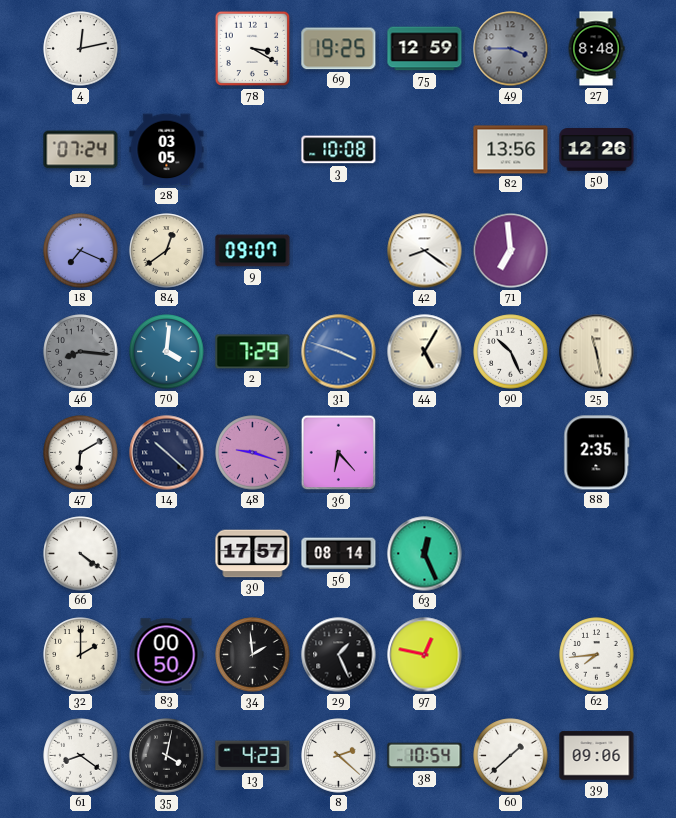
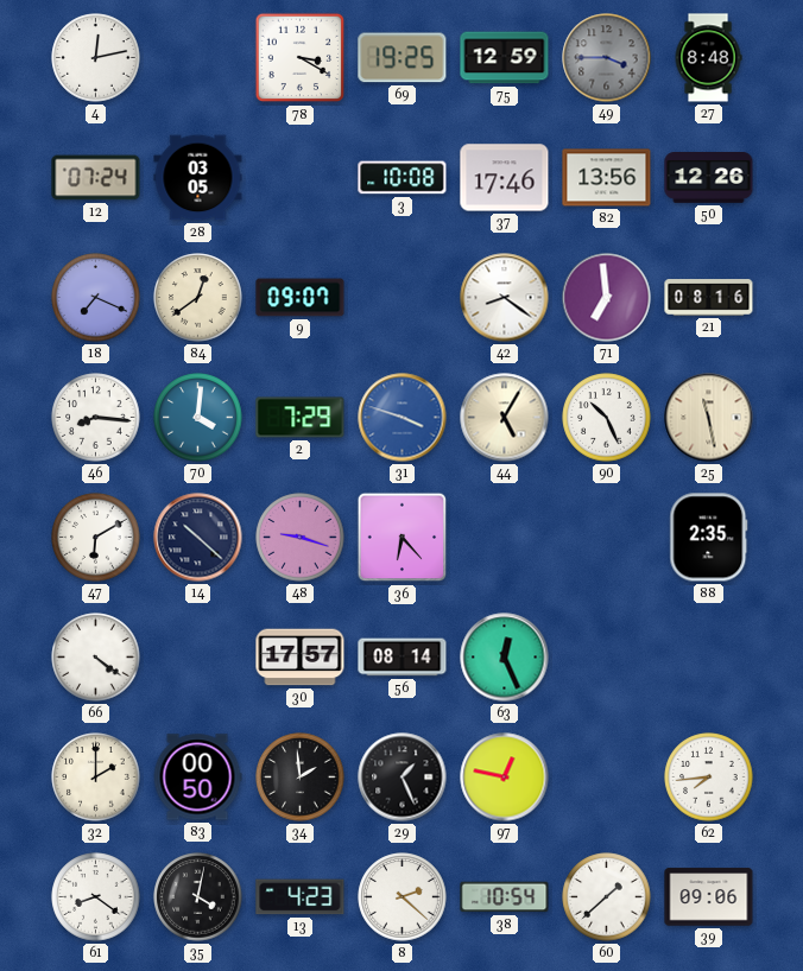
37: none -> 17:46 (505, 178)
21: none -> 08:16 (709, 298)
46 dial: grey -> white (96, 418)
